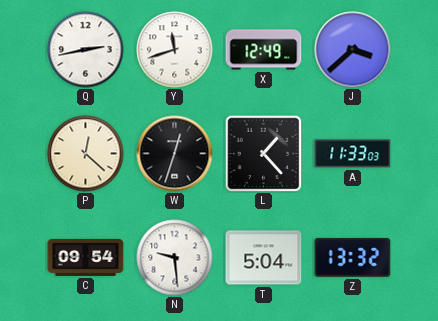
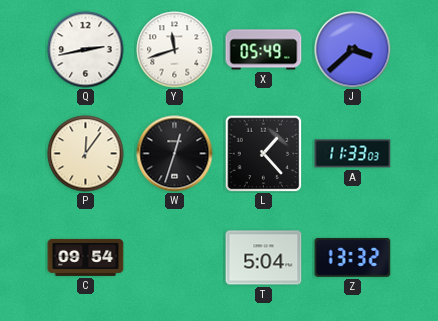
X: 12:49 -> 05:49 (264, 50)
P: 12:22 -> 12:06 (86, 154)
N: 9:29 -> none (175, 258)
